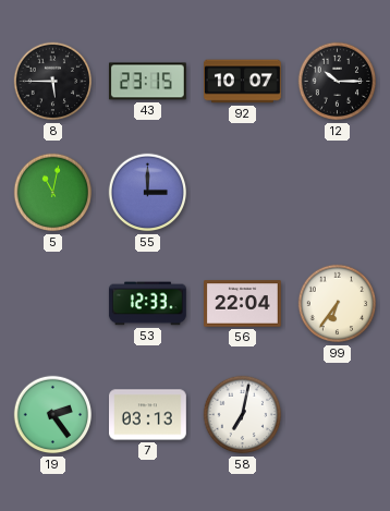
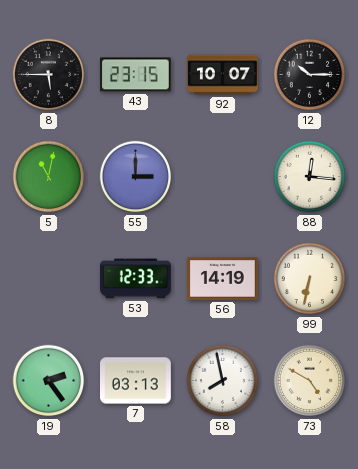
88: none -> 12:16 (310, 177)
56: 22:04 -> 14:19 (223, 279)
99: 6:36 -> 6:32 (310, 279)
58: 7:02 -> 7:58 (223, 381)
73: none -> 4:50 (310, 381)
